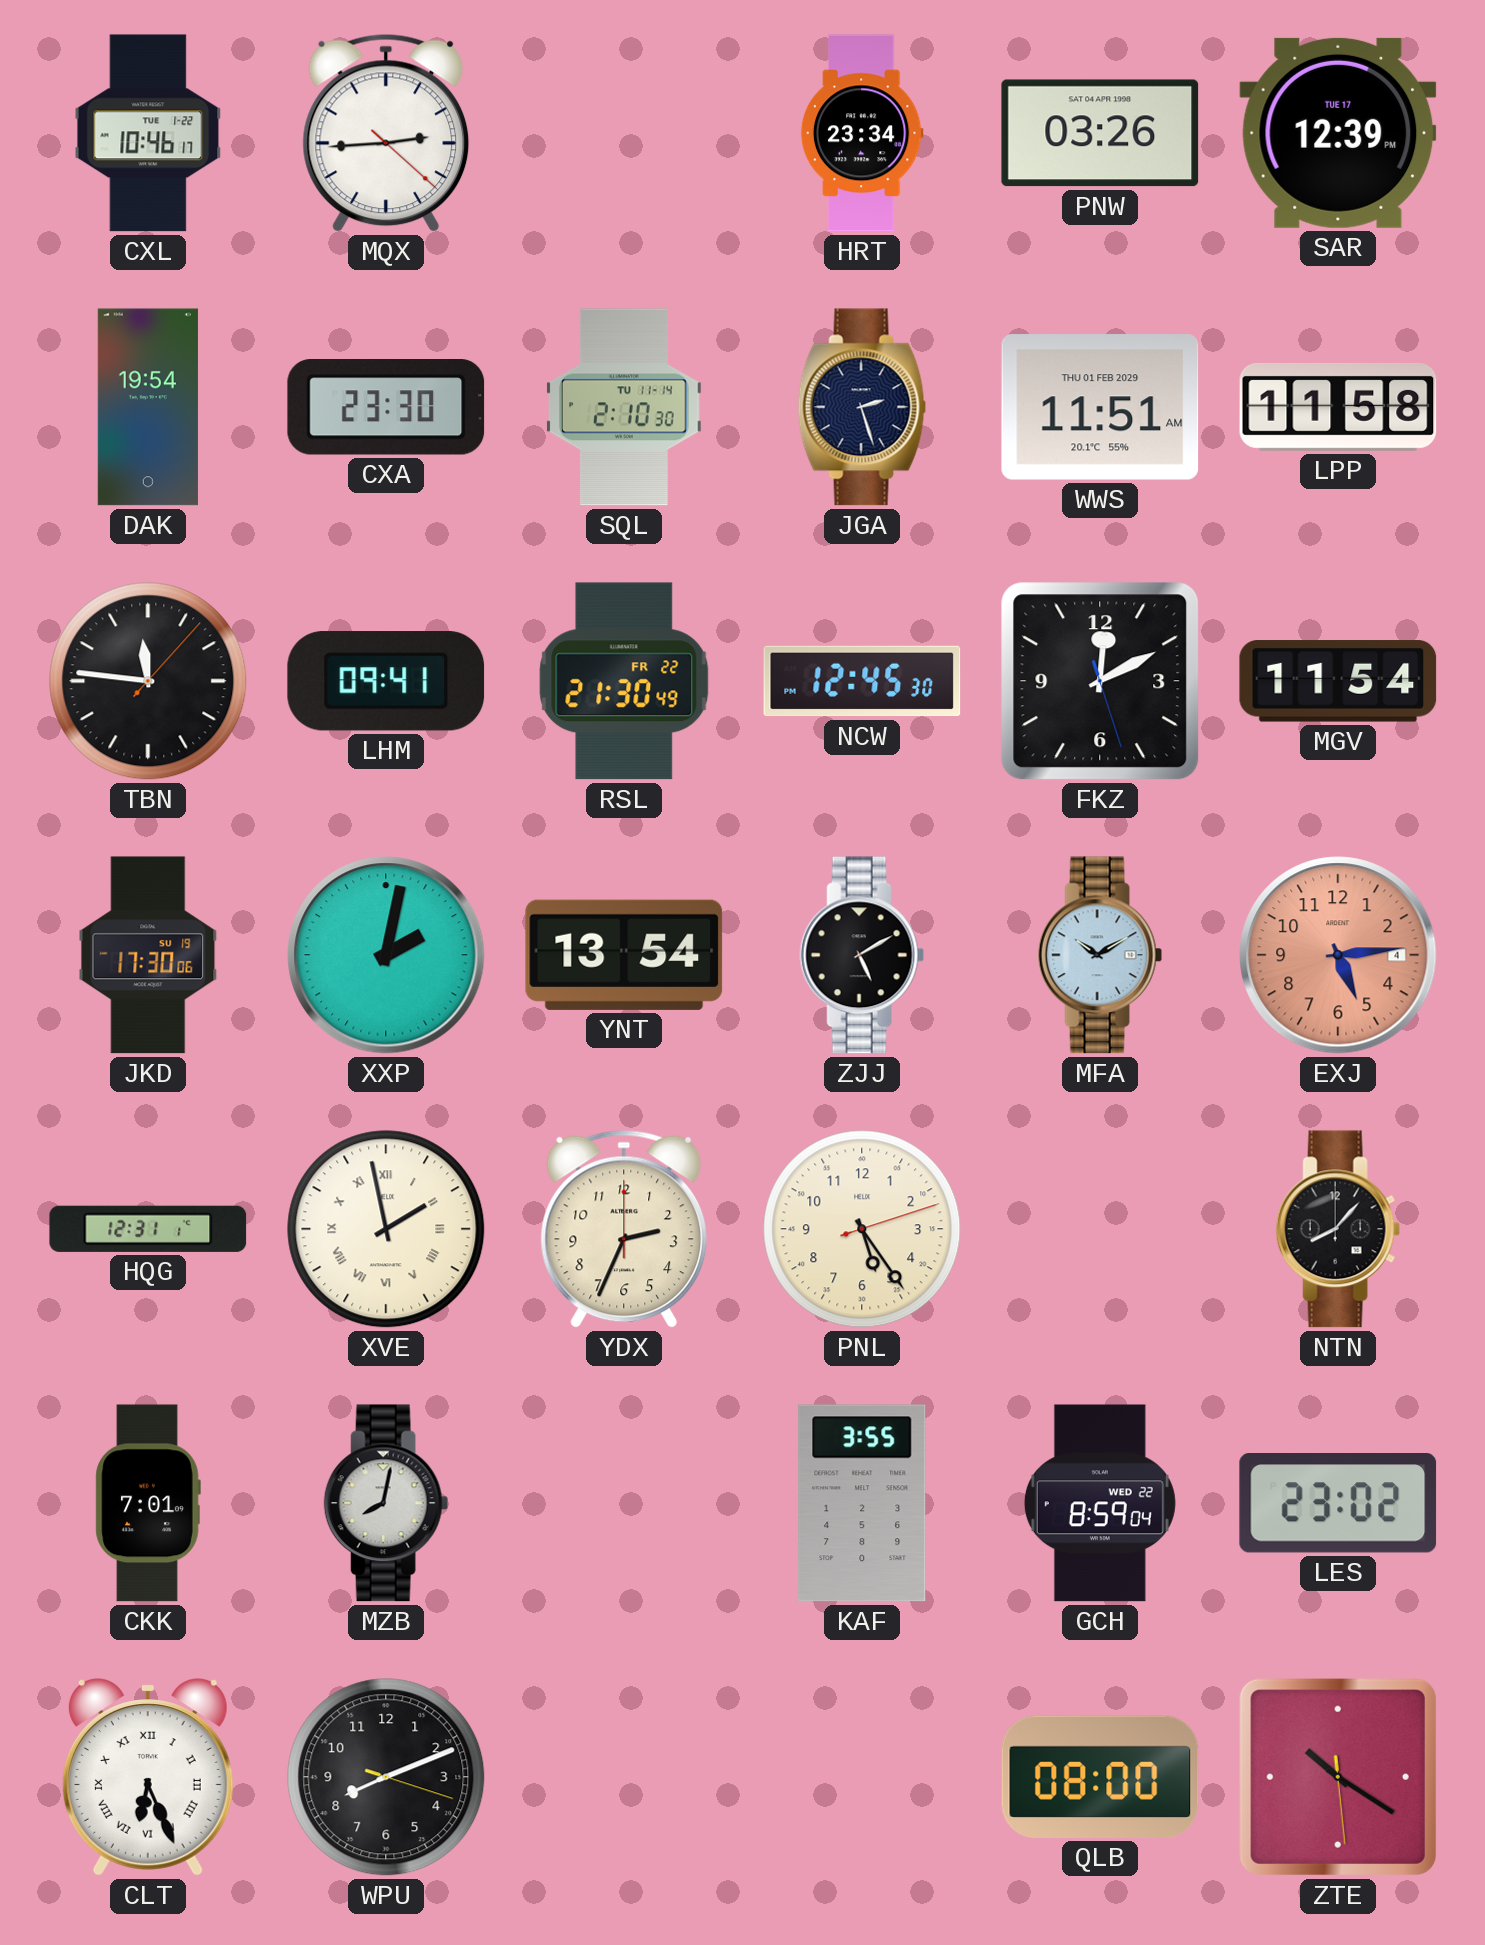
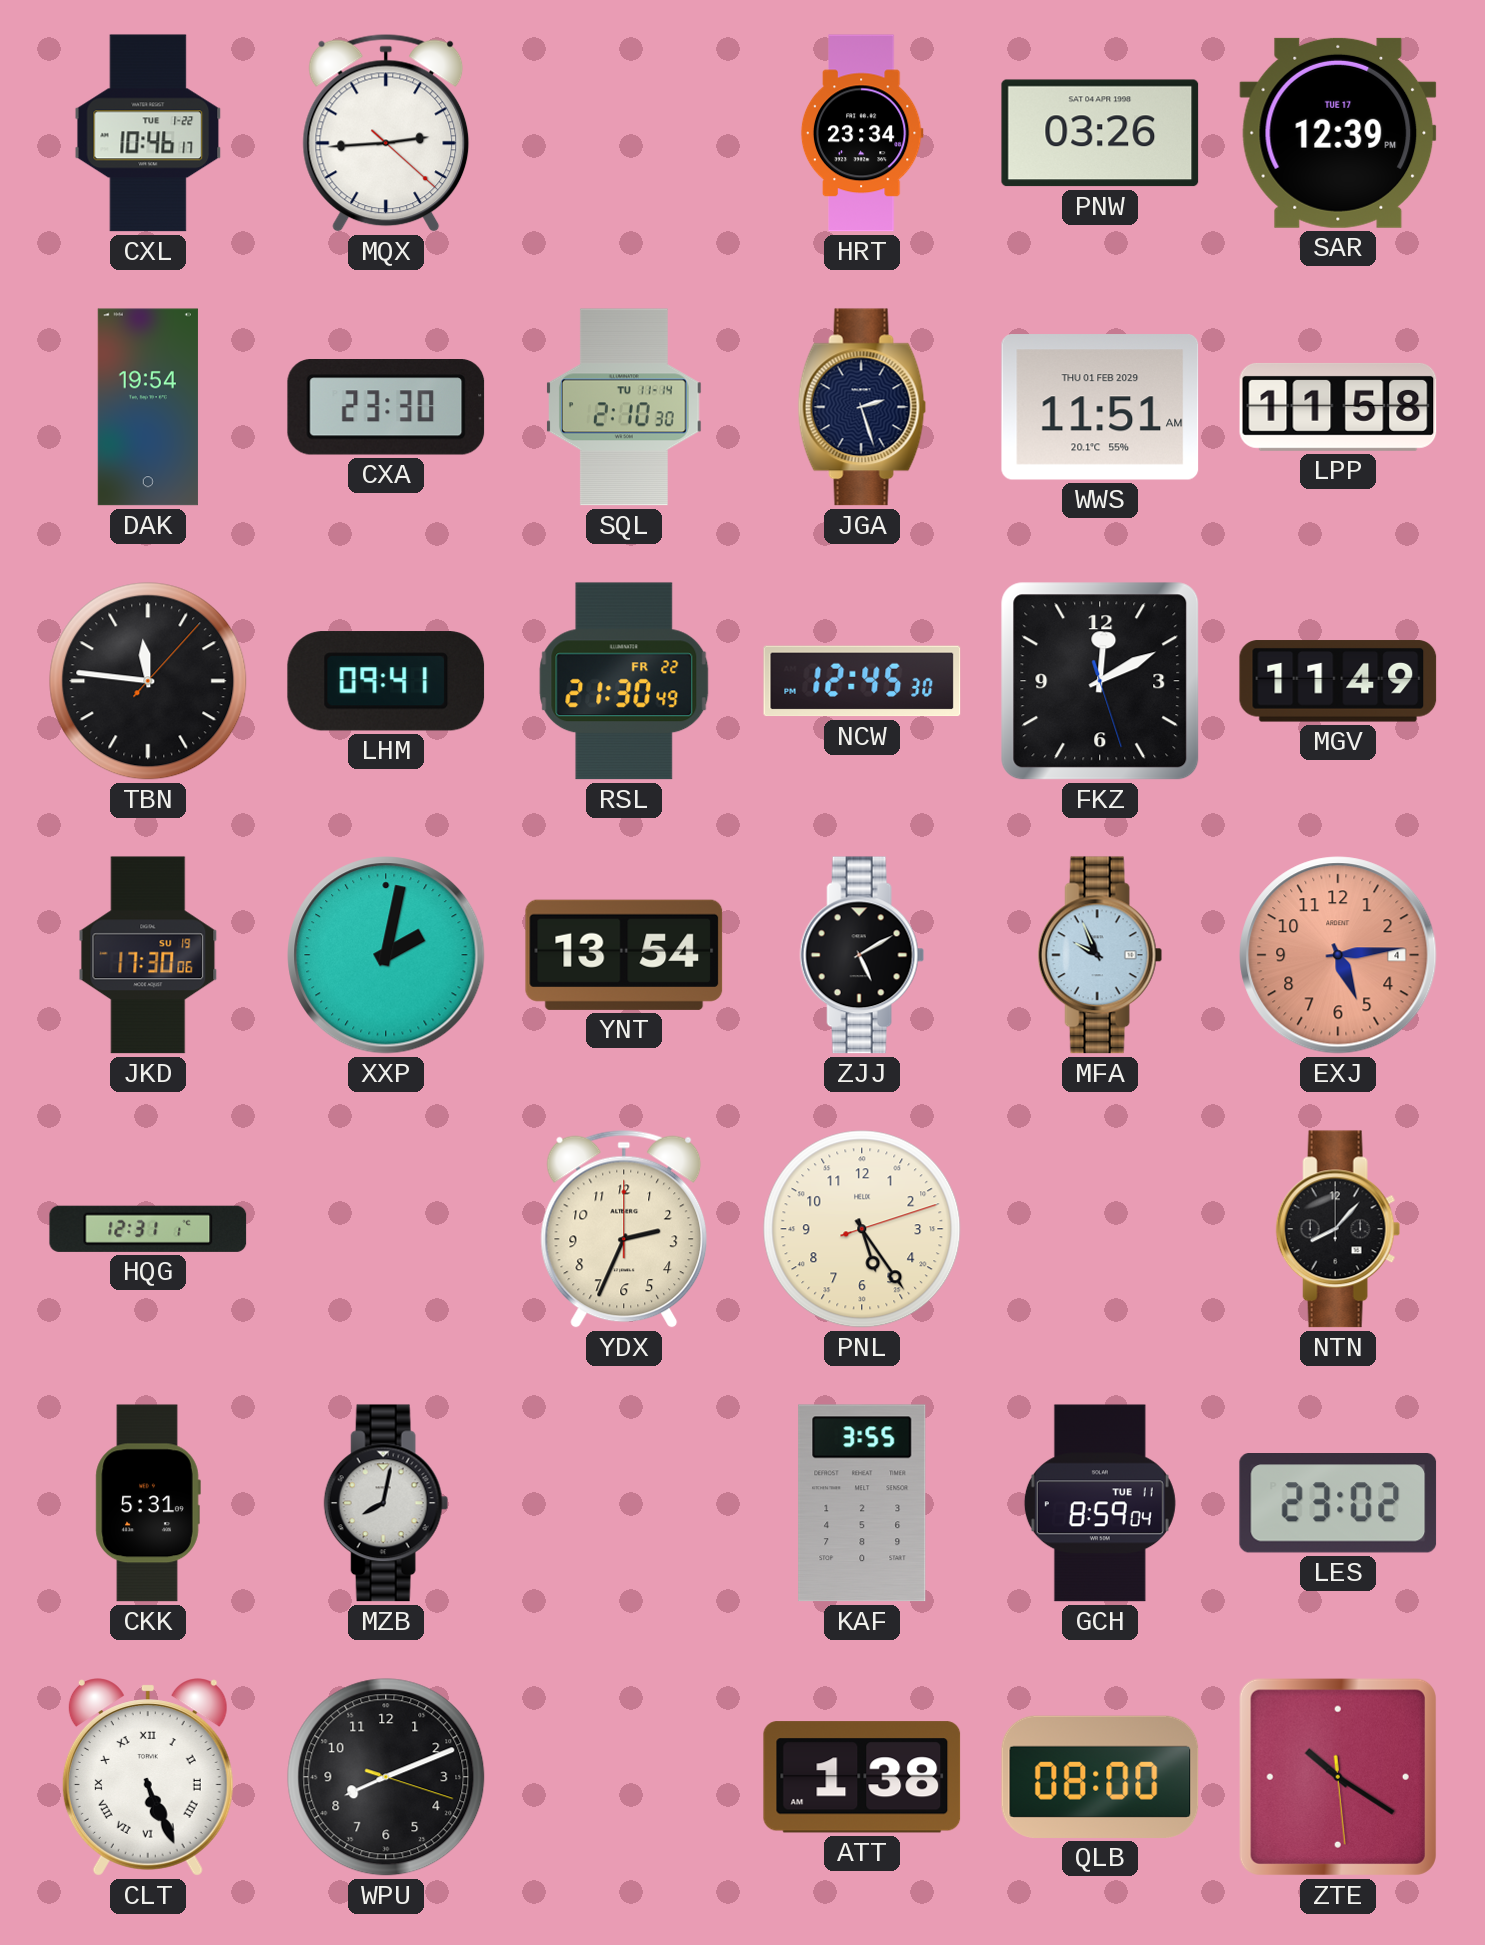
MGV: 11:54 -> 11:49 (1338, 681)
MFA: 10:10 -> 9:56 (1100, 955)
XVE: 1:58 -> none (386, 1229)
CKK: 7:01 -> 5:31 (148, 1503)
GCH date: WED 22 -> TUE 11 (1100, 1503)
CLT: 6:26 -> 5:26 (148, 1777)
ATT: none -> 1:38 (862, 1777)
